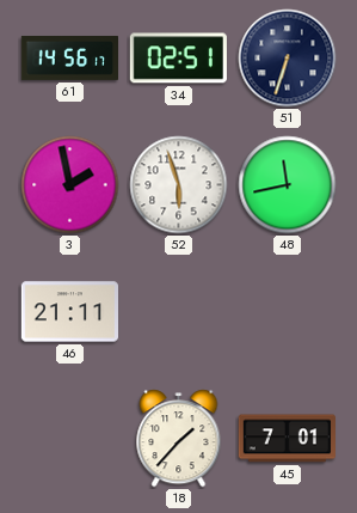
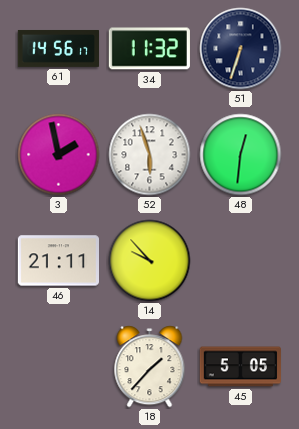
34: 02:51 -> 11:32 (149, 49)
48: 11:43 -> 12:31 (241, 155)
14: none -> 9:53 (150, 261)
45: 7:01 -> 5:05 (240, 367)
